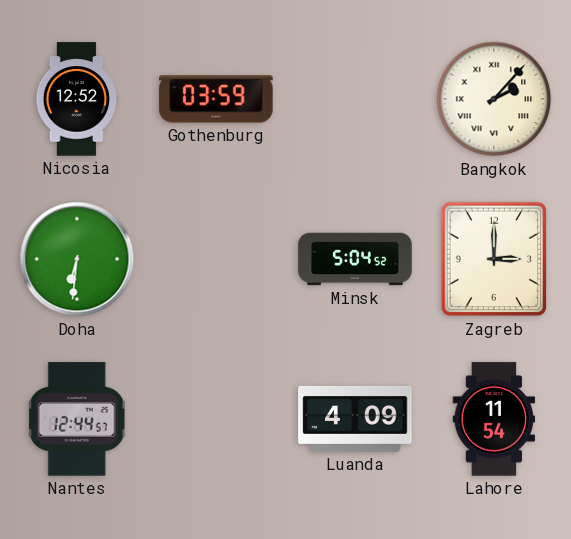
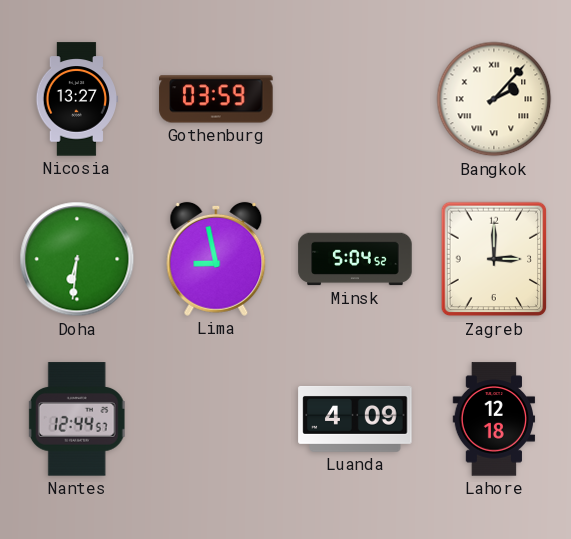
Nicosia: 12:52 -> 13:27 (76, 99)
Lima: none -> 8:58 (216, 259)
Lahore: 11:54 -> 12:18 (494, 419)
